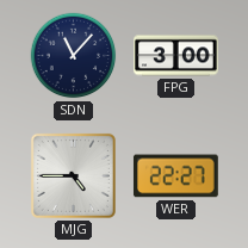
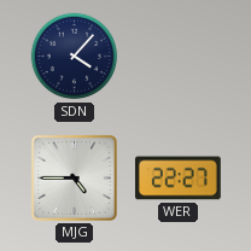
SDN: 11:07 -> 4:07 (75, 57)
FPG: 3:00 -> none (176, 56)
